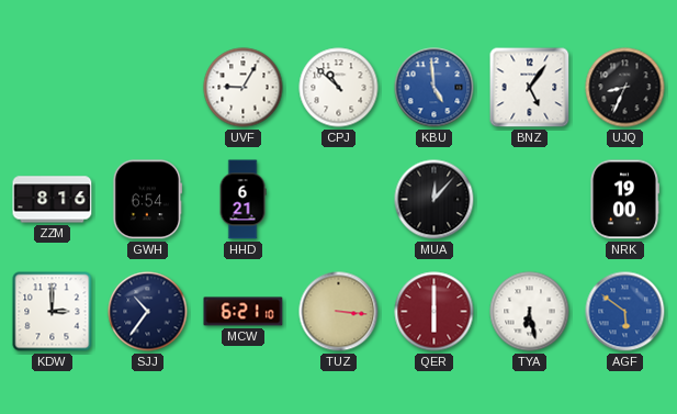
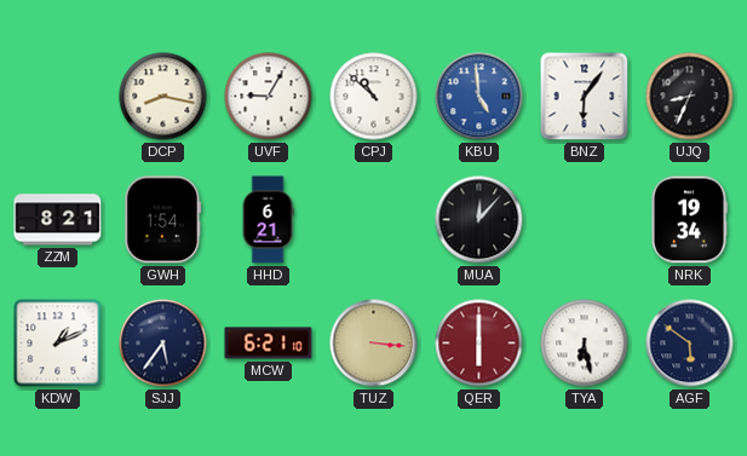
DCP: none -> 8:17 (163, 97)
BNZ: 5:06 -> 6:06 (585, 97)
ZZM: 8:16 -> 8:21 (58, 220)
GWH: 6:54 -> 1:54 (163, 220)
NRK: 19:00 -> 19:34 (689, 220)
KDW: 3:00 -> 1:11 (58, 344)
SJJ: 10:36 -> 5:36 (163, 344)
AGF dial: blue -> navy (690, 344)
